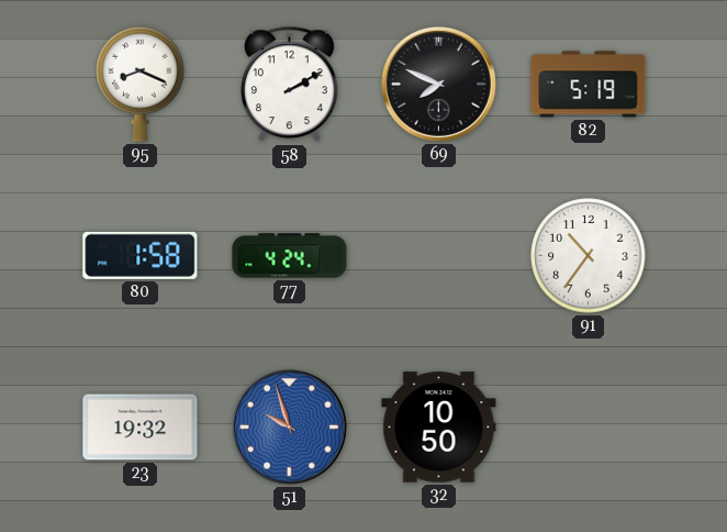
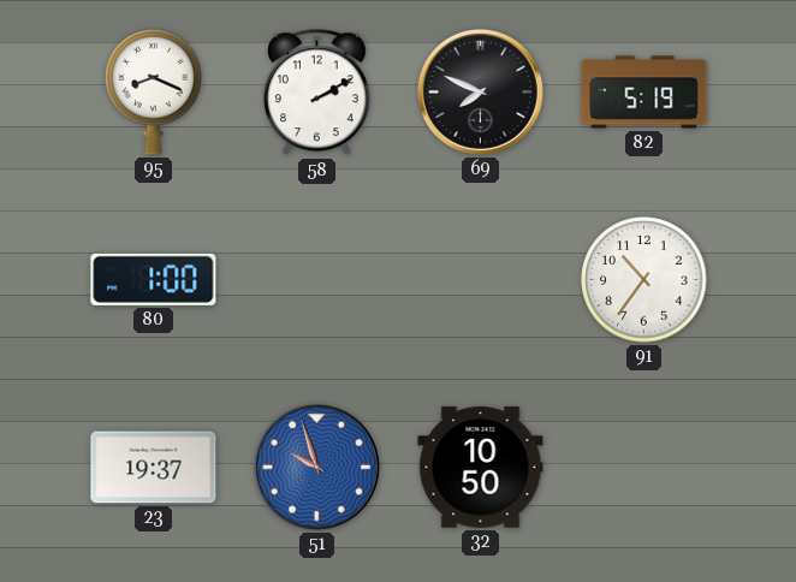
80: 1:58 -> 1:00 (154, 279)
77: 4:24 -> none (290, 256)
23: 19:32 -> 19:37 (154, 468)
